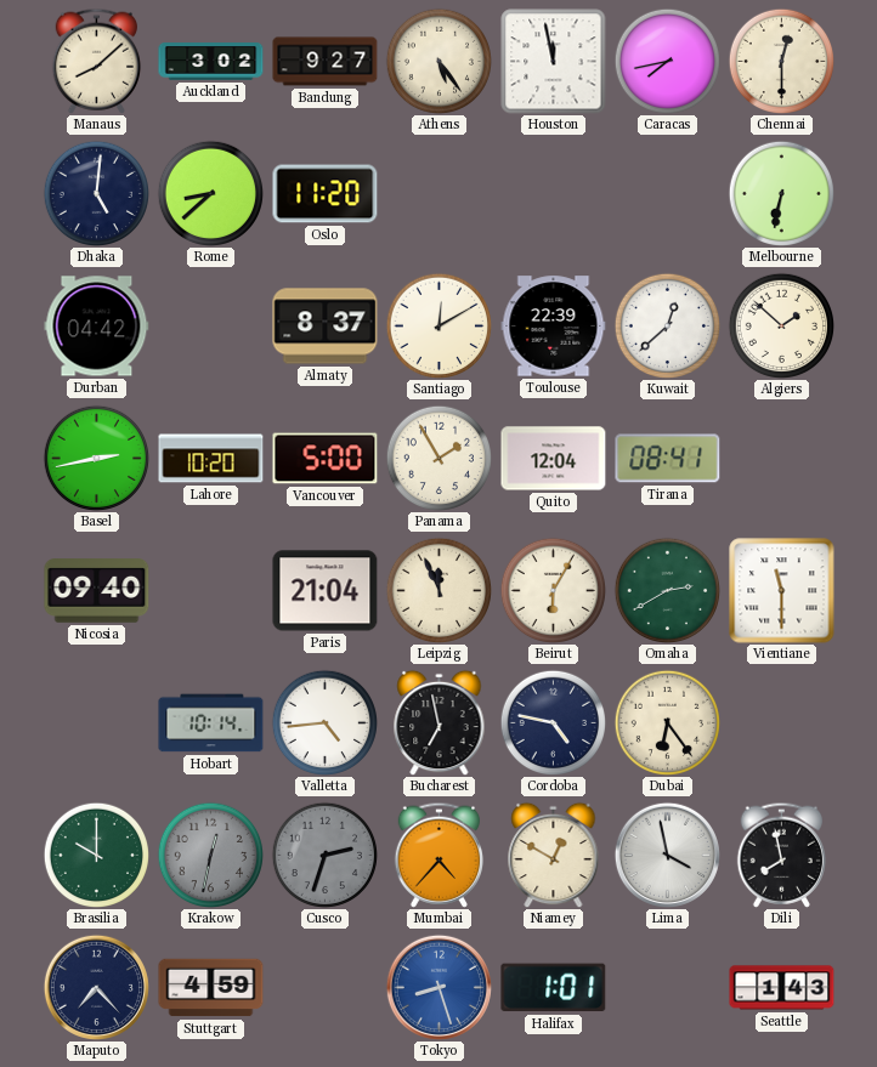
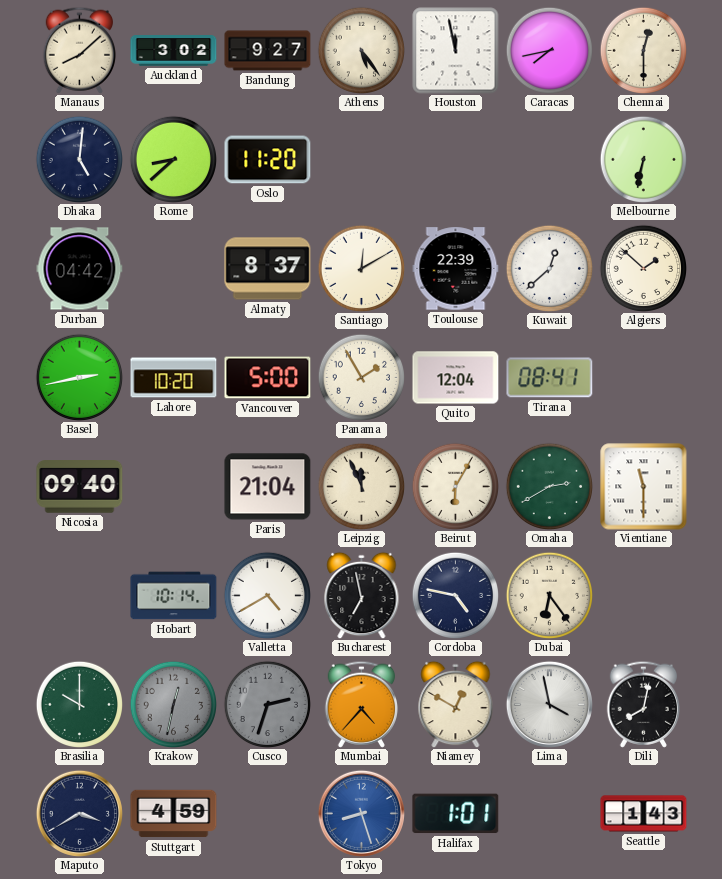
Valletta: 4:44 -> 4:40 (267, 595)
Dili: 7:58 -> 8:02 (644, 704)
Maputo: 7:23 -> 3:40 (79, 813)
